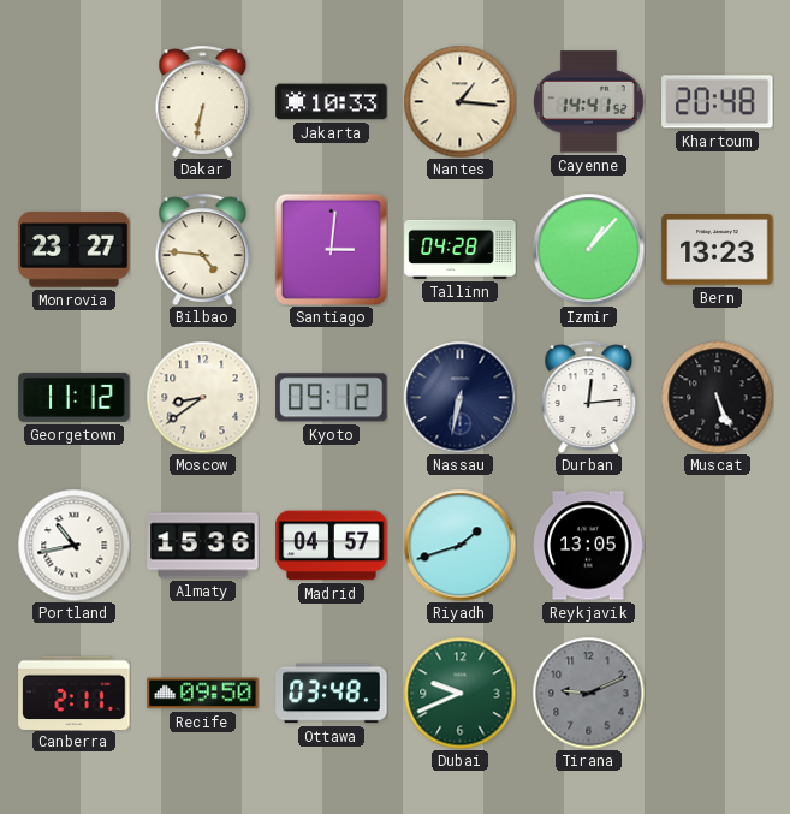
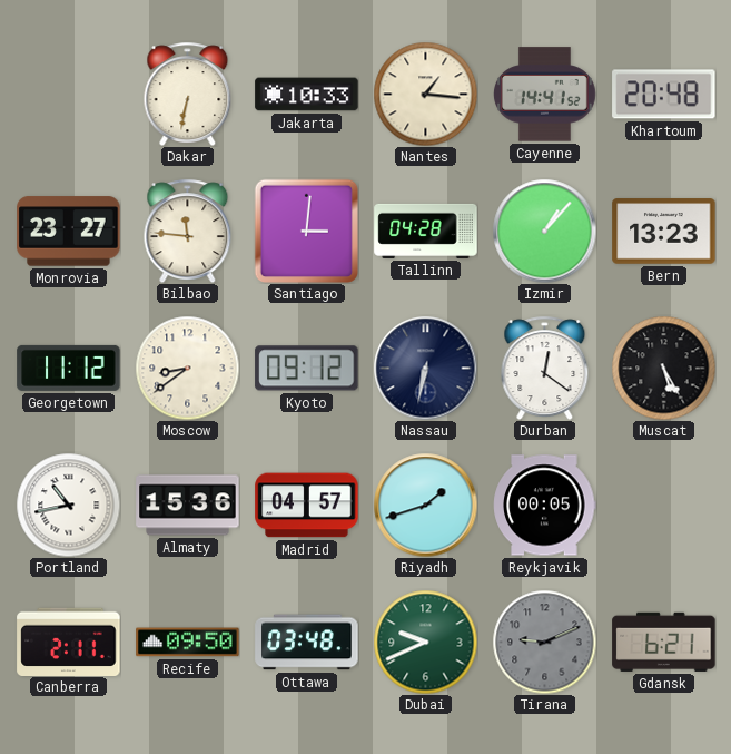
Bilbao: 4:46 -> 11:46 (188, 231)
Durban: 12:14 -> 12:21 (545, 368)
Muscat: 5:26 -> 5:25 (663, 368)
Reykjavik: 13:05 -> 00:05 (545, 506)
Gdansk: none -> 6:21 (664, 642)
